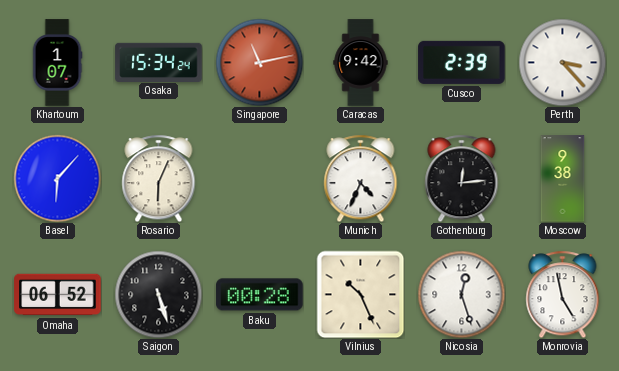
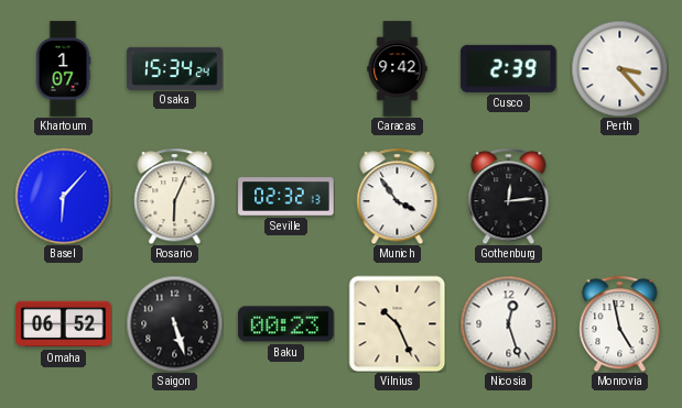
Singapore: 11:13 -> none (259, 62)
Seville: none -> 02:32 (286, 197)
Munich: 4:34 -> 3:54 (398, 196)
Moscow: 9:38 -> none (563, 179)
Baku: 00:28 -> 00:23 (286, 324)
